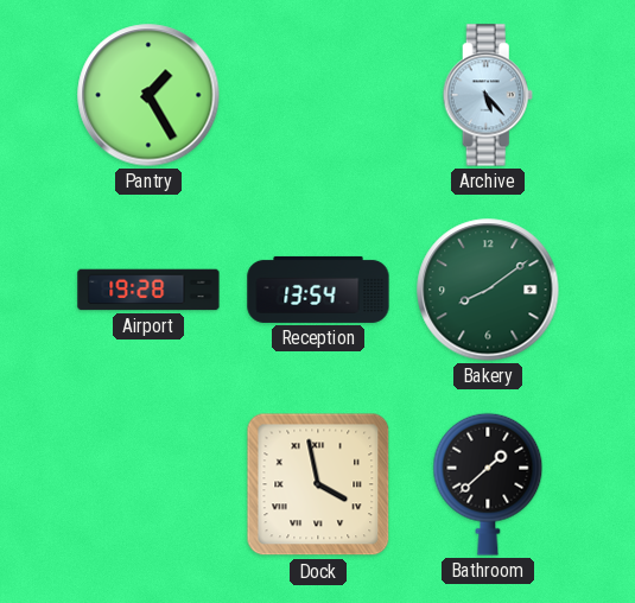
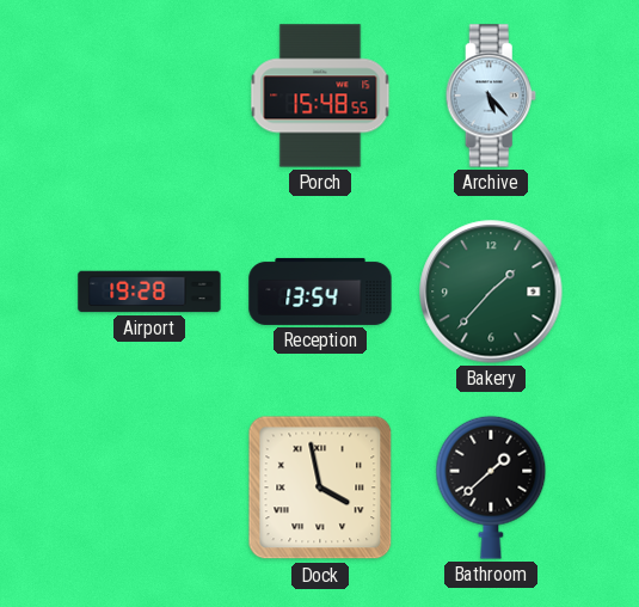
Pantry: 1:25 -> none (148, 95)
Porch: none -> 15:48 (320, 96)
Bakery: 8:09 -> 1:37 (491, 292)
